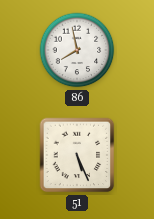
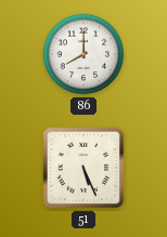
86: 7:58 -> 8:00 (83, 54)
